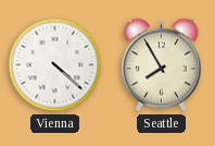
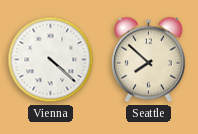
Seattle: 7:55 -> 7:52 (149, 60)
